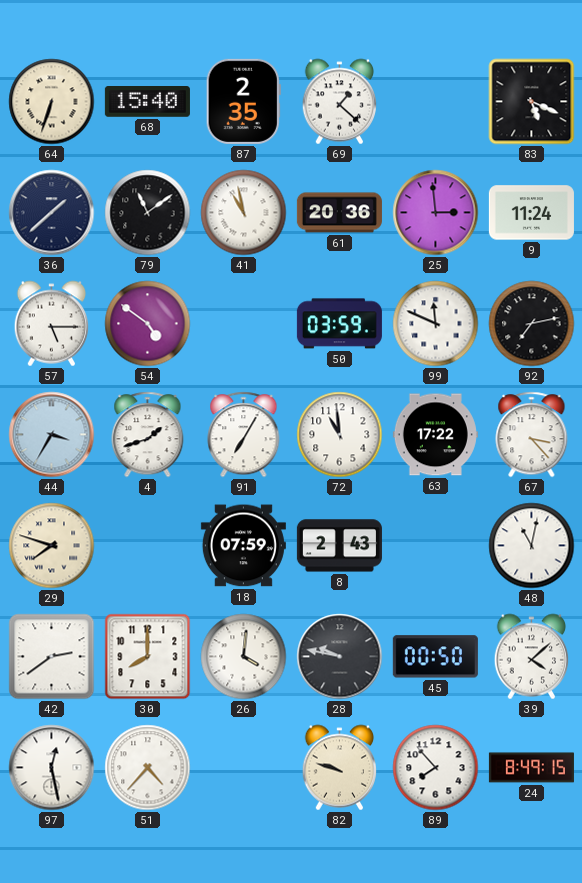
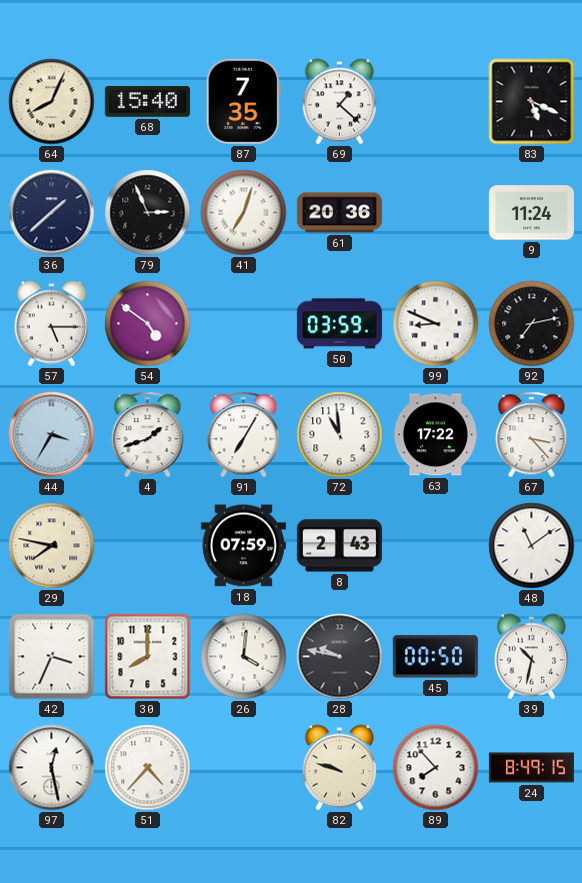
64: 6:33 -> 8:04 (52, 102)
87: 2:35 -> 7:35 (243, 101)
79: 11:09 -> 2:56 (148, 213)
41: 10:58 -> 7:03 (244, 213)
25: 2:59 -> none (436, 213)
99: 11:49 -> 8:49 (436, 324)
29: 7:48 -> 7:47 (52, 546)
48: 11:02 -> 11:09 (532, 546)
42: 2:39 -> 3:34 (52, 657)
39: 4:08 -> 10:32 (532, 657)
